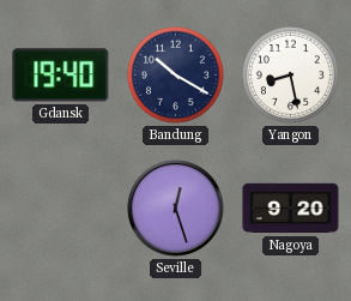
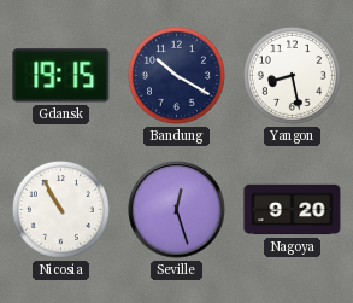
Gdansk: 19:40 -> 19:15 (61, 76)
Nicosia: none -> 10:55 (60, 209)
